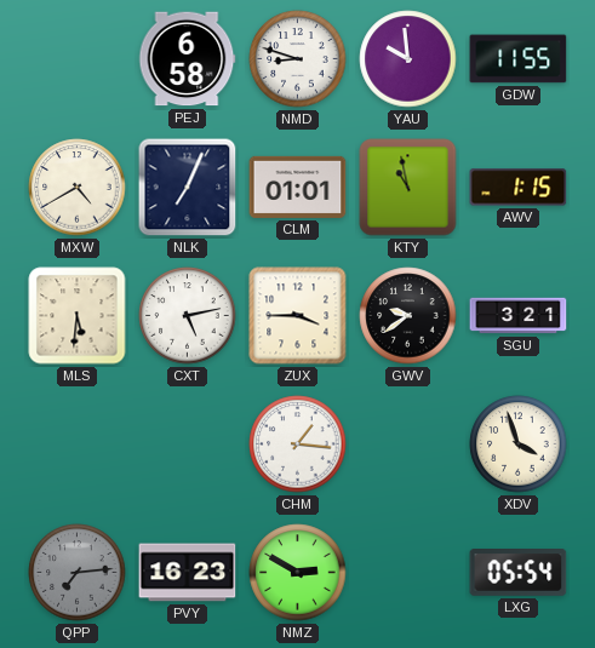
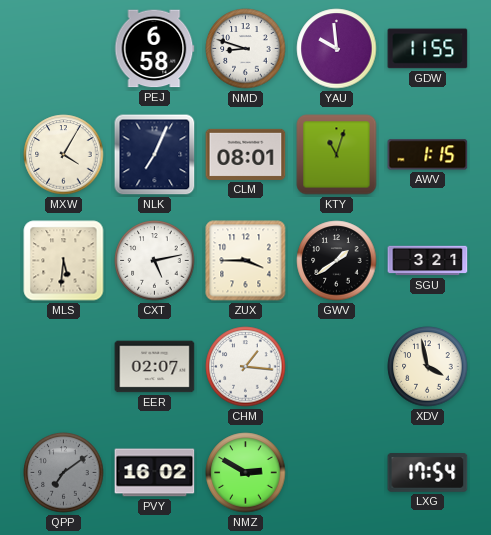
MXW: 4:40 -> 4:05 (64, 155)
CLM: 01:01 -> 08:01 (246, 154)
KTY: 10:58 -> 11:03 (337, 155)
GWV: 9:39 -> 1:39 (337, 261)
EER: none -> 02:07 (155, 367)
XDV: 3:57 -> 3:58 (428, 367)
QPP: 7:14 -> 7:09 (64, 473)
PVY: 16:23 -> 16:02 (155, 473)
LXG: 05:54 -> 17:54 (428, 473)
